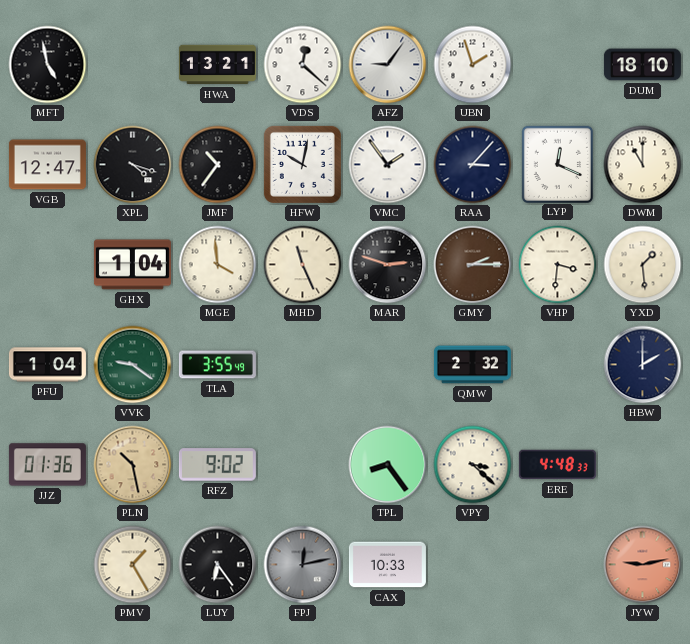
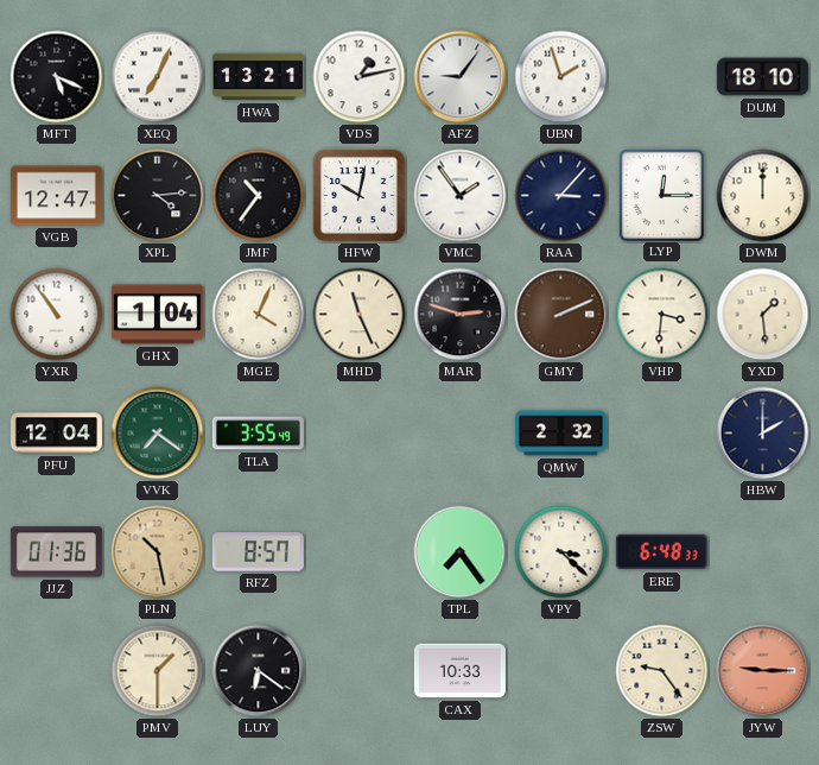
MFT: 4:58 -> 5:19 (57, 77)
XEQ: none -> 7:04 (158, 77)
VDS: 12:22 -> 1:13 (360, 77)
XPL: 4:18 -> 4:14 (158, 196)
LYP: 12:19 -> 12:15 (661, 195)
DWM: 11:00 -> 12:00 (763, 196)
YXR: none -> 10:54 (57, 315)
MGE: 3:59 -> 4:04 (259, 315)
GMY: 2:15 -> 2:11 (561, 315)
PFU: 1:04 -> 12:04 (56, 434)
VVK: 9:21 -> 7:21 (158, 434)
RFZ: 9:02 -> 8:57 (258, 552)
TPL: 8:24 -> 7:24 (461, 552)
ERE: 4:48 -> 6:48 (661, 552)
PMV: 1:25 -> 1:30 (158, 671)
LUY: 6:24 -> 6:21 (259, 671)
FPJ: 12:13 -> none (303, 565)
ZSW: none -> 9:24 (662, 671)
JYW: 9:13 -> 9:15 (763, 671)
